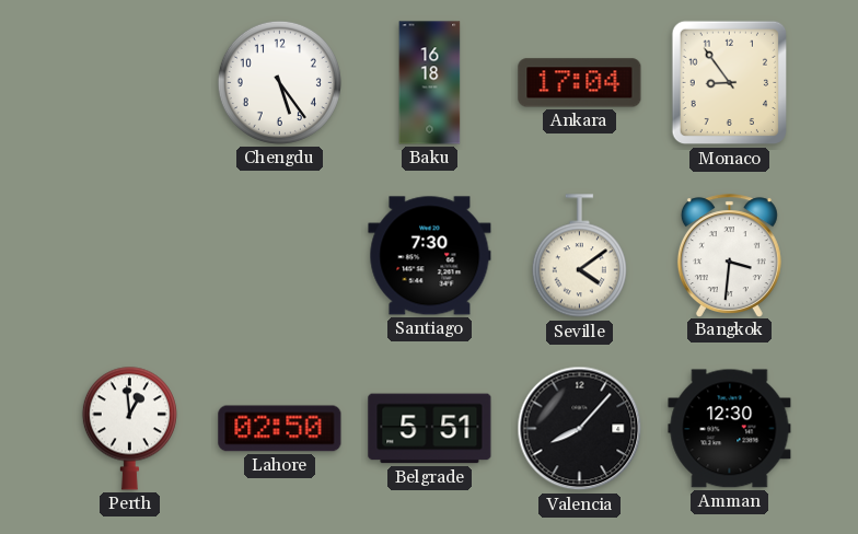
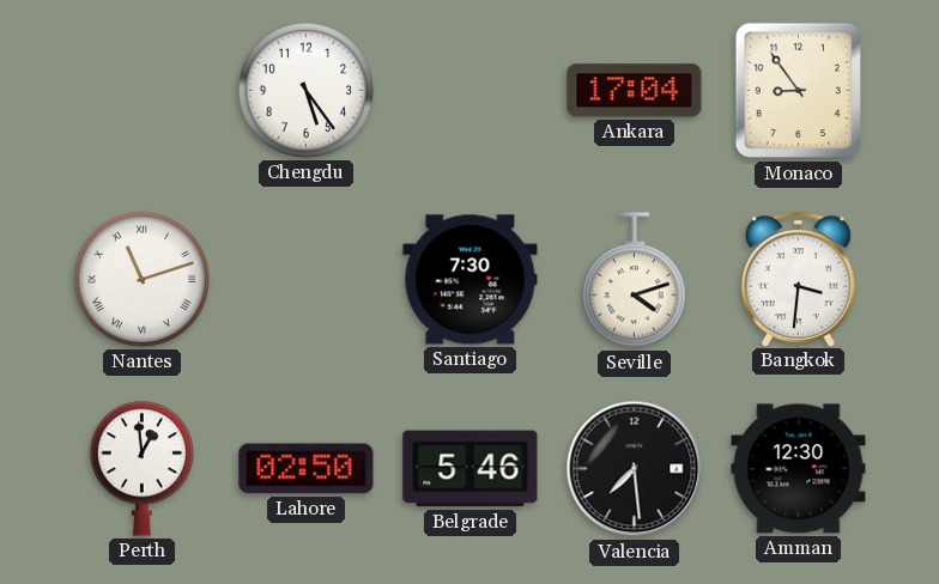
Baku: 16:18 -> none (430, 83)
Nantes: none -> 11:12 (141, 279)
Seville: 4:09 -> 4:12 (634, 280)
Belgrade: 5:51 -> 5:46 (471, 469)
Valencia: 8:07 -> 7:29 (635, 469)
